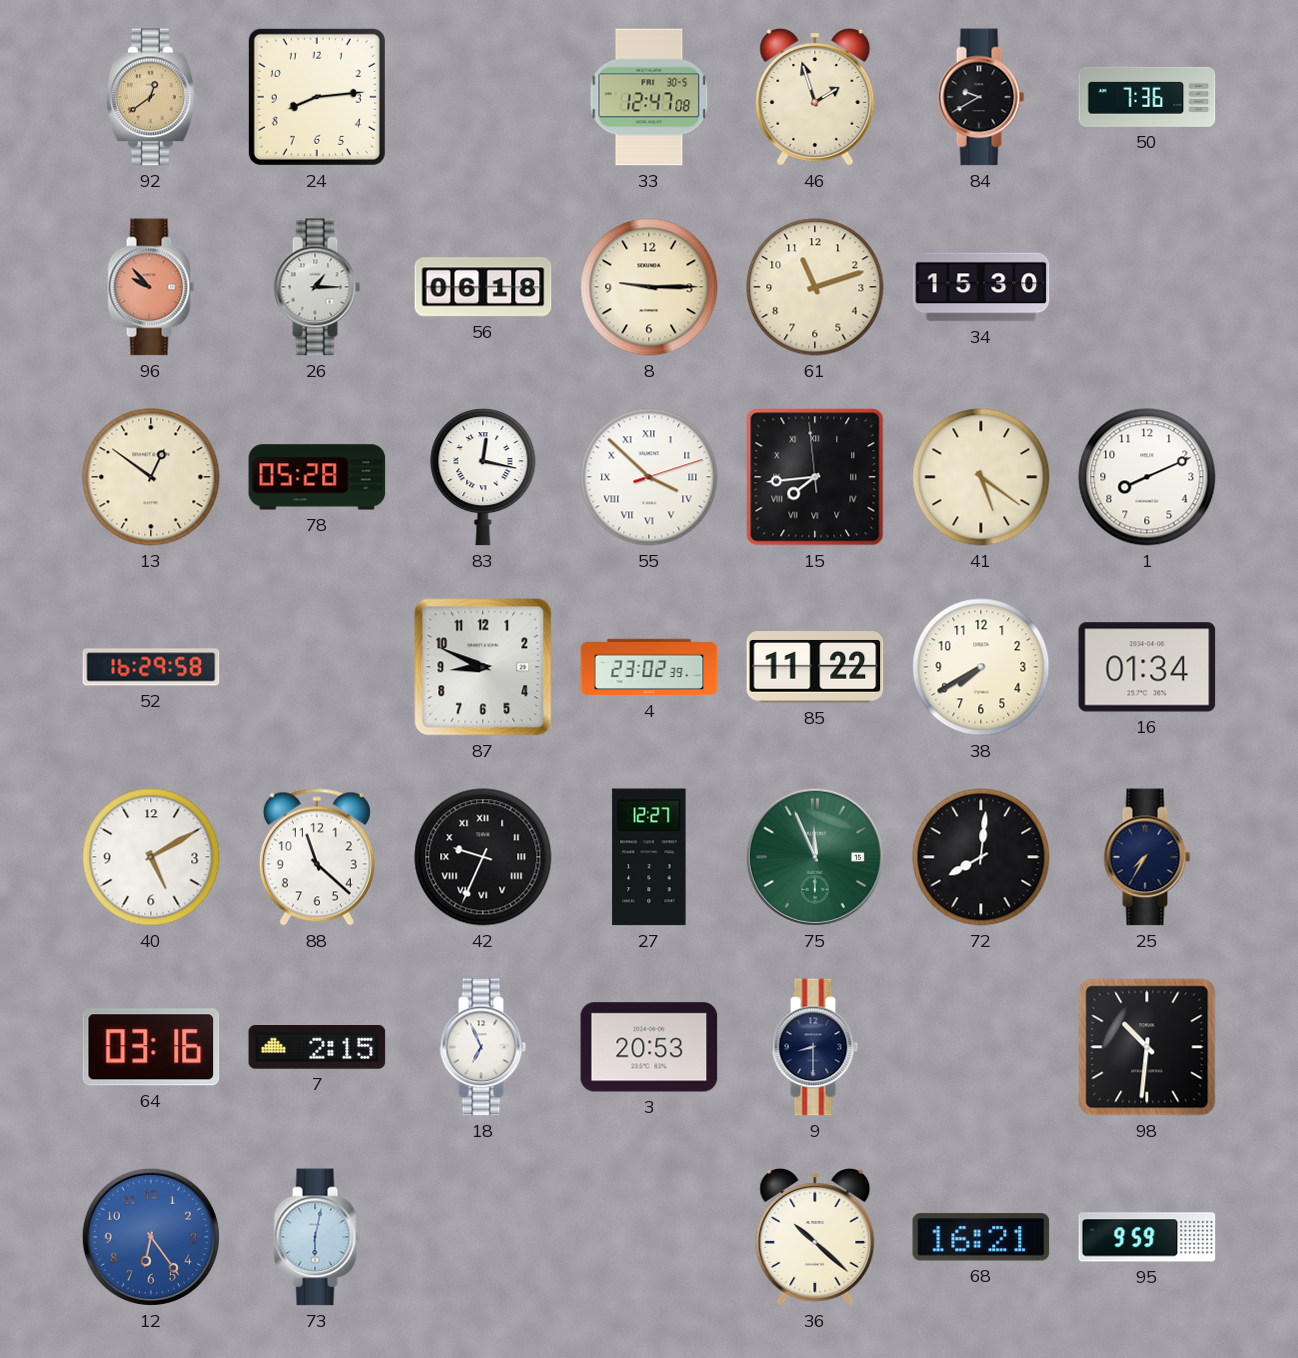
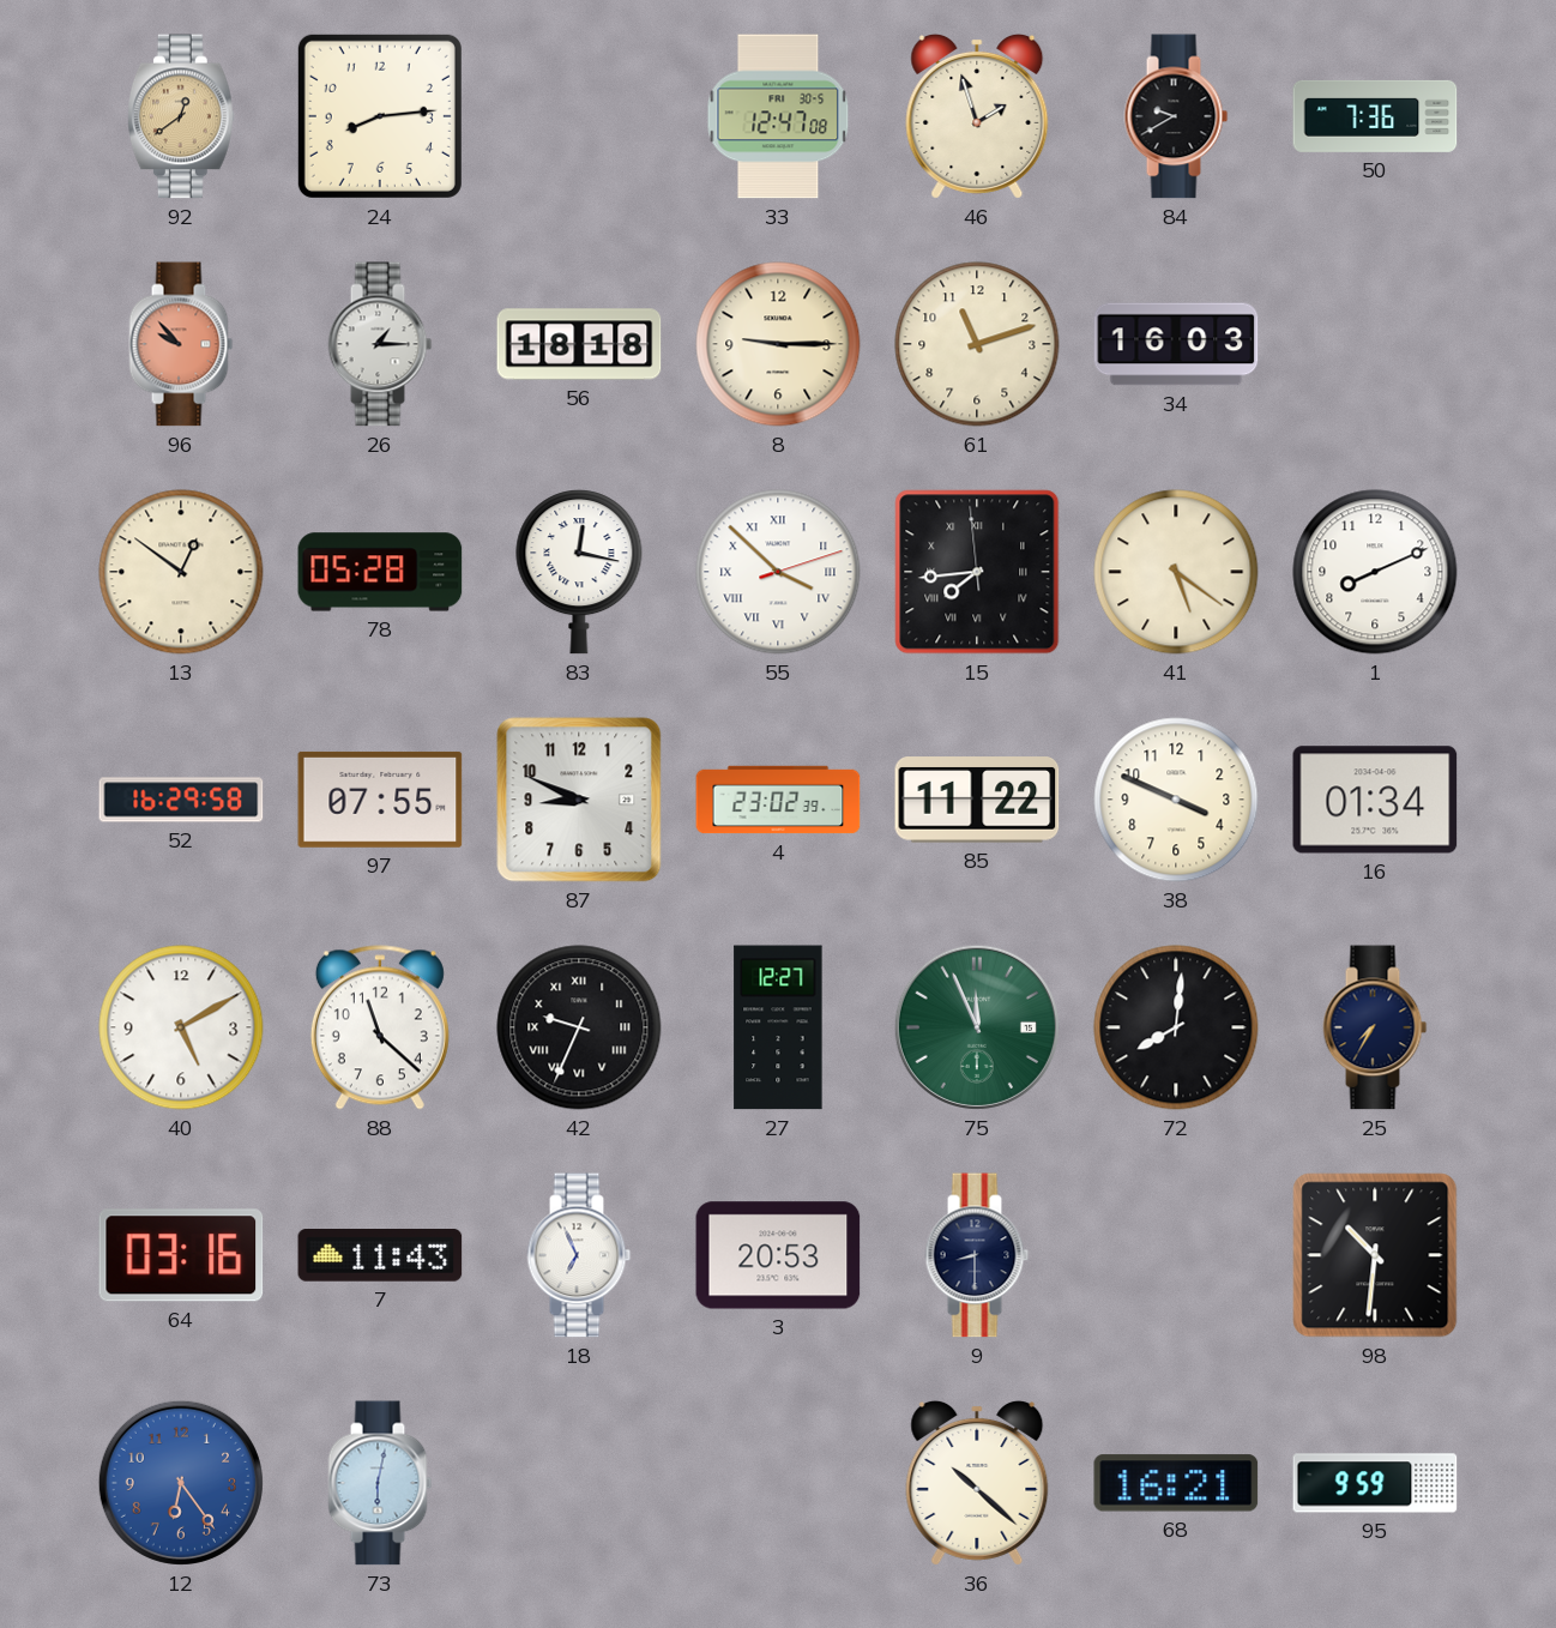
56: 06:18 -> 18:18 (579, 344)
34: 15:30 -> 16:03 (1176, 344)
97: none -> 07:55 (380, 800)
38: 7:40 -> 3:49 (1176, 800)
7: 2:15 -> 11:43 (380, 1256)
